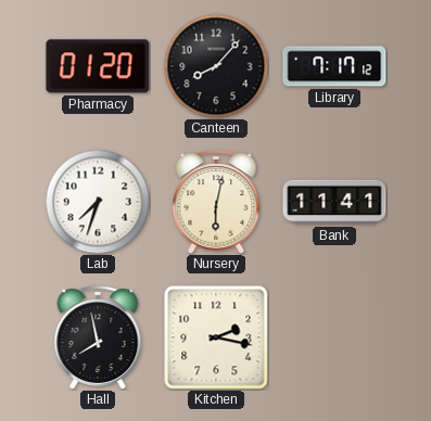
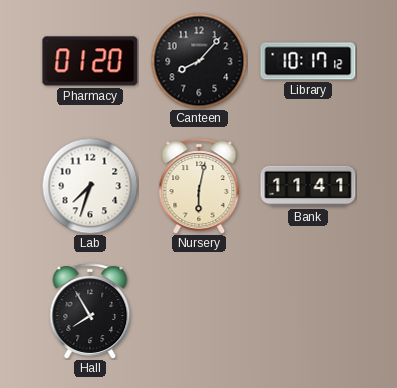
Library: 7:17 -> 10:17 (308, 61)
Hall: 7:58 -> 7:55 (90, 311)
Kitchen: 2:17 -> none (216, 337)
